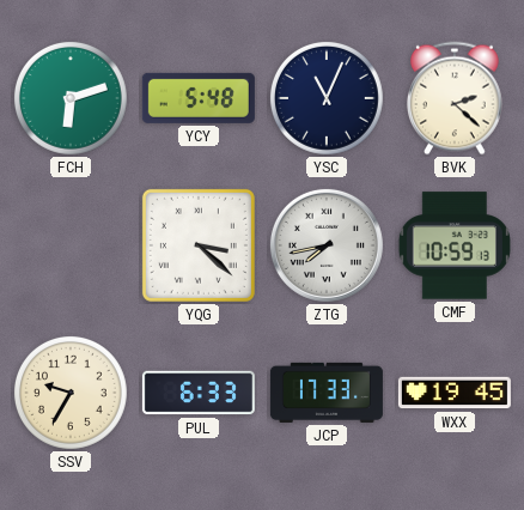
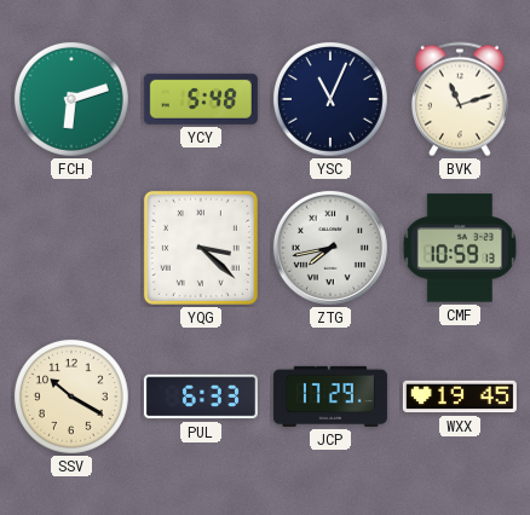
BVK: 2:22 -> 11:12 (460, 99)
SSV: 9:35 -> 10:20 (71, 397)
JCP: 17:33 -> 17:29 (330, 397)
